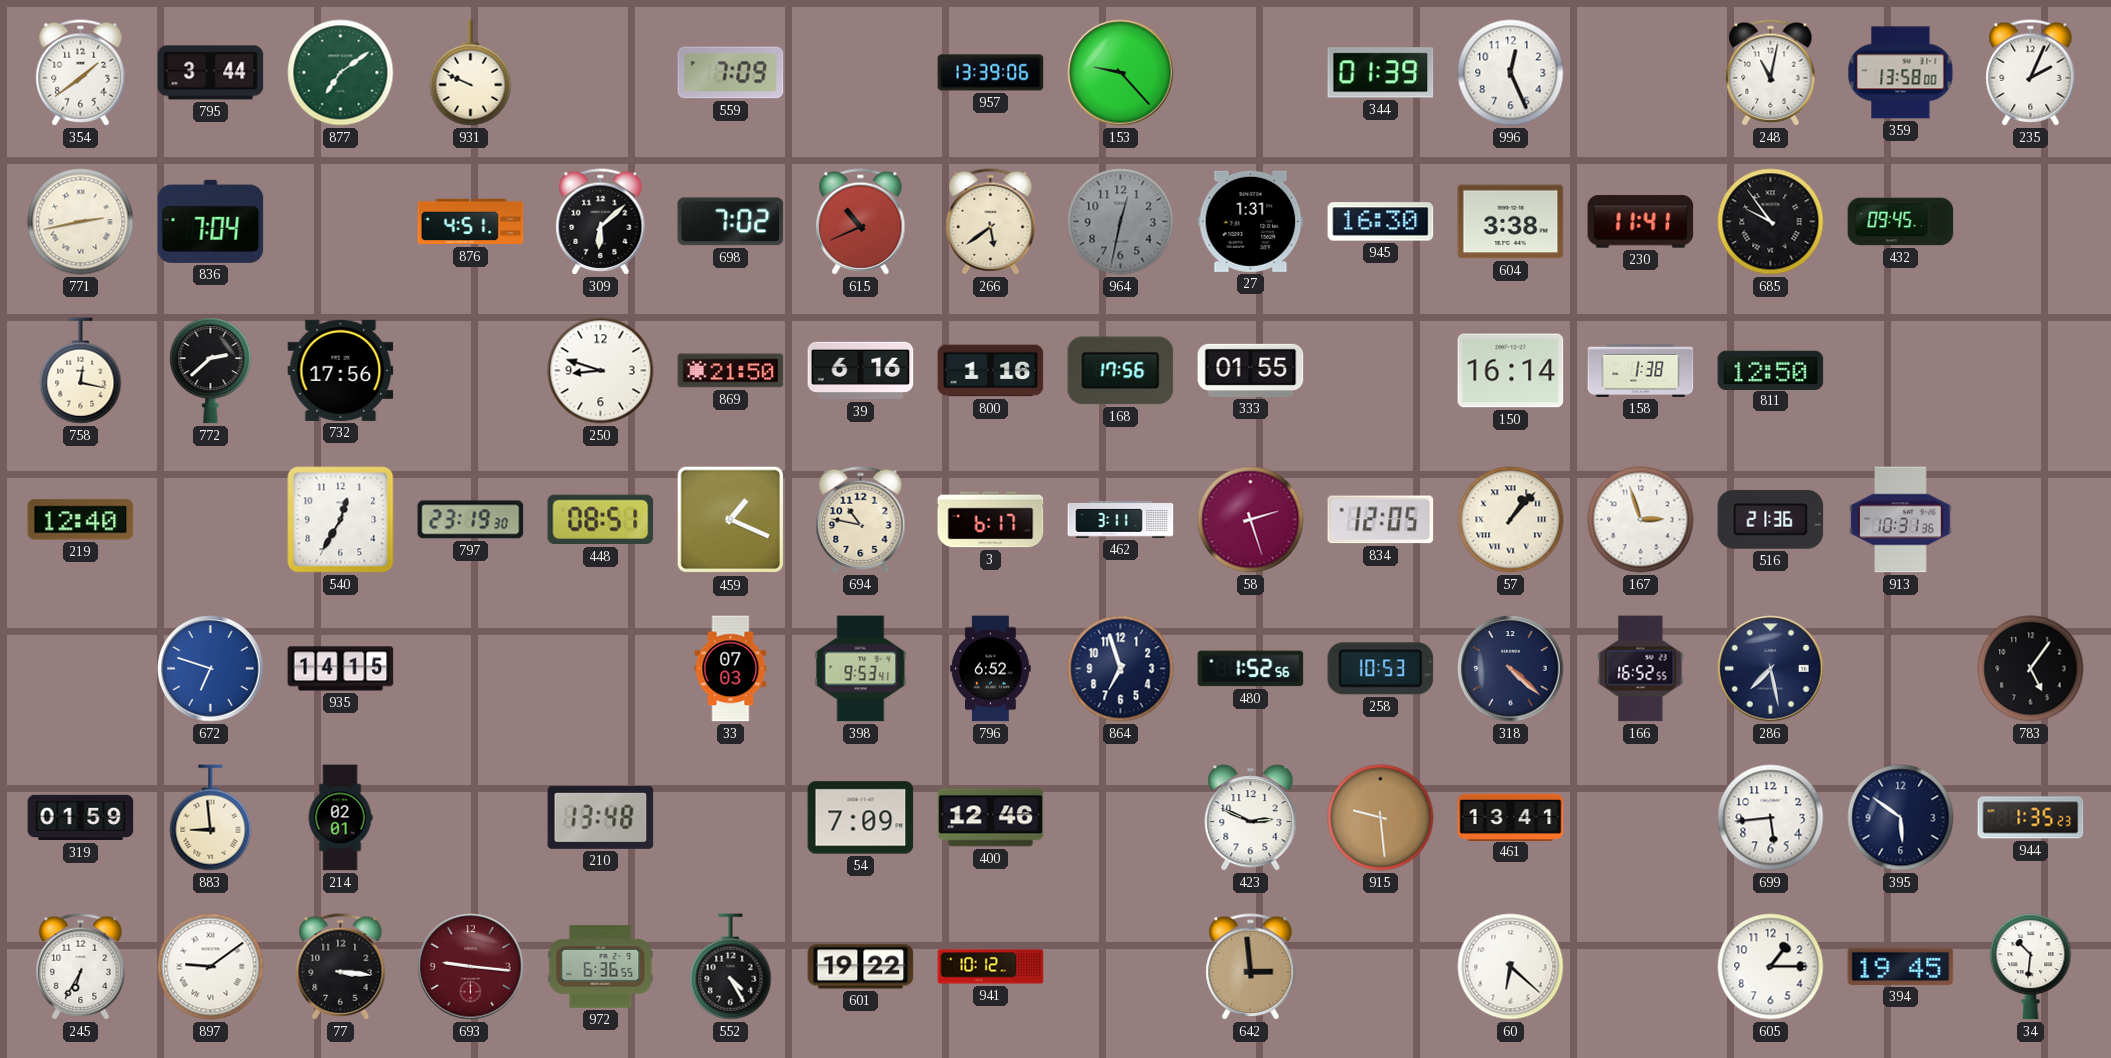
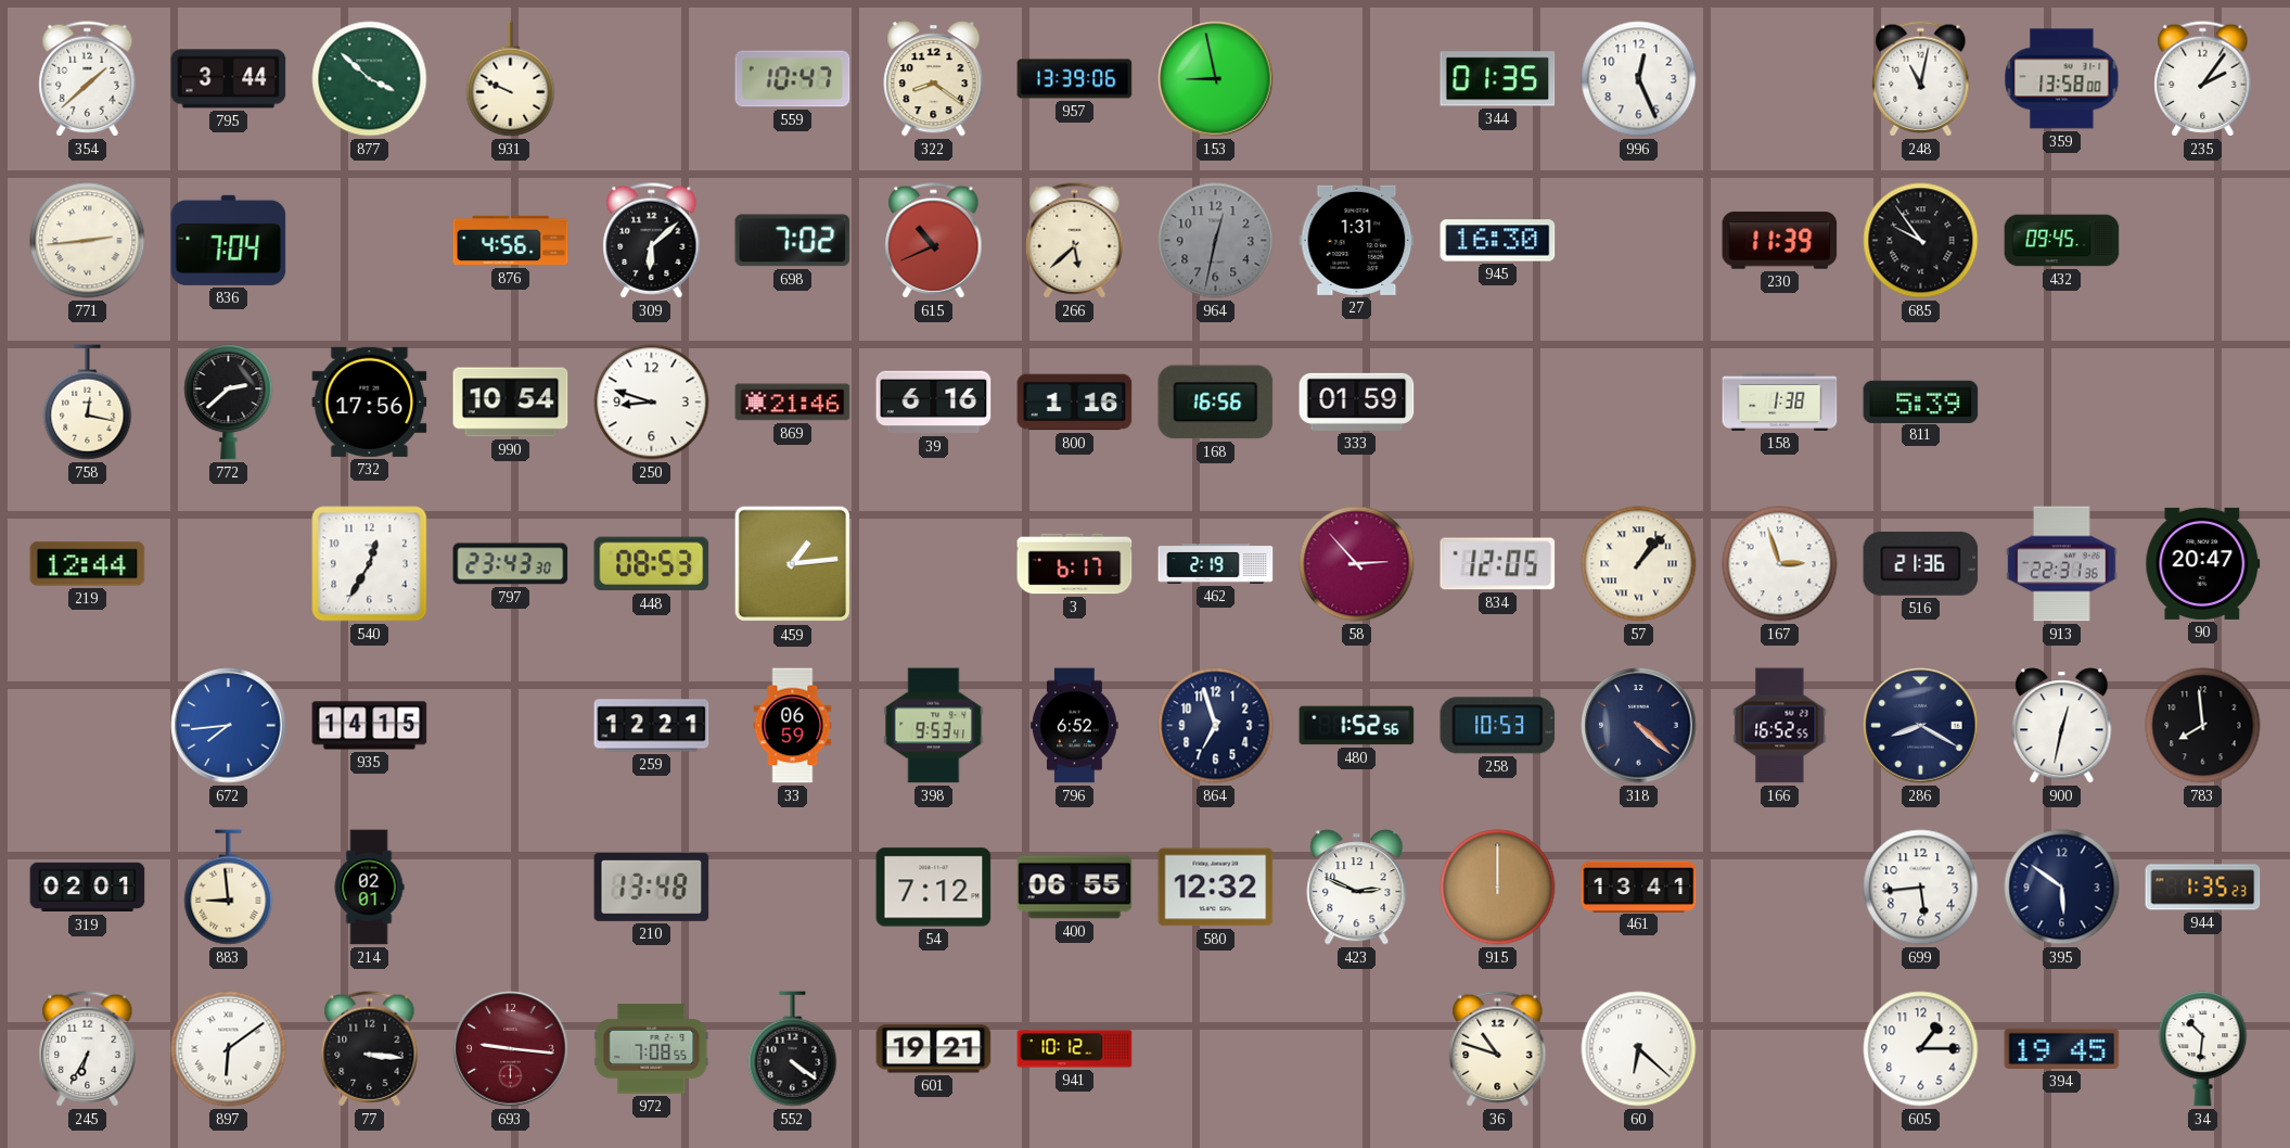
354: 1:39 -> 1:38 (88, 79)
877: 7:09 -> 3:52 (370, 79)
559: 7:09 -> 10:47 (793, 79)
322: none -> 8:21 (934, 79)
153: 9:23 -> 8:58 (1216, 79)
344: 01:39 -> 01:35 (1498, 79)
235: 2:04 -> 2:06 (2203, 79)
771: 2:43 -> 2:44 (88, 241)
876: 4:51 -> 4:56 (511, 241)
266: 5:39 -> 5:38 (1075, 241)
604: 3:38 -> none (1511, 222)
230: 11:41 -> 11:39 (1780, 241)
990: none -> 10:54 (511, 403)
869: 21:50 -> 21:46 (793, 403)
168: 17:56 -> 16:56 (1216, 403)
333: 01:55 -> 01:59 (1357, 401)
150: 16:14 -> none (1511, 371)
811: 12:50 -> 5:39 (1921, 401)
219: 12:40 -> 12:44 (88, 564)
797: 23:19 -> 23:43 (511, 564)
448: 08:51 -> 08:53 (652, 564)
459: 1:19 -> 1:14 (793, 564)
694: 10:47 -> none (861, 520)
462: 3:11 -> 2:19 (1216, 564)
58: 2:27 -> 2:53 (1357, 564)
913: 10:31 -> 22:31 (2062, 564)
90: none -> 20:47 (2203, 563)
672: 6:48 -> 7:44 (229, 726)
259: none -> 12:21 (652, 726)
33: 07:03 -> 06:59 (793, 726)
286: 7:28 -> 8:20 (1921, 726)
900: none -> 12:32 (2062, 726)
783: 5:06 -> 7:59 (2203, 726)
319: 01:59 -> 02:01 (88, 888)
54: 7:09 -> 7:12 (934, 888)
400: 12:46 -> 06:55 (1075, 888)
580: none -> 12:32 (1216, 888)
915: 9:29 -> 12:00 (1498, 888)
897: 9:09 -> 6:09 (229, 1049)
972: 6:36 -> 7:08 (652, 1049)
552: 4:25 -> 4:21 (793, 1049)
601: 19:22 -> 19:21 (934, 1049)
642: 2:59 -> none (1251, 967)
36: none -> 10:48 (1498, 1049)
